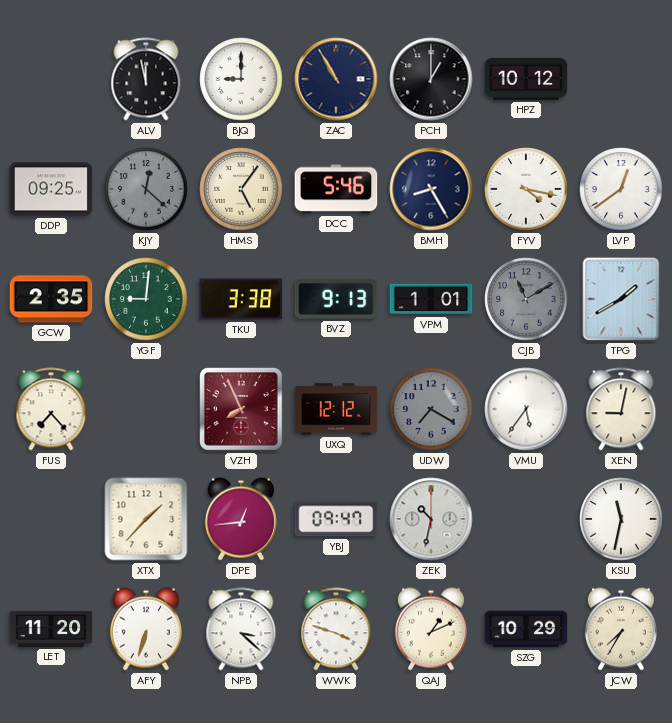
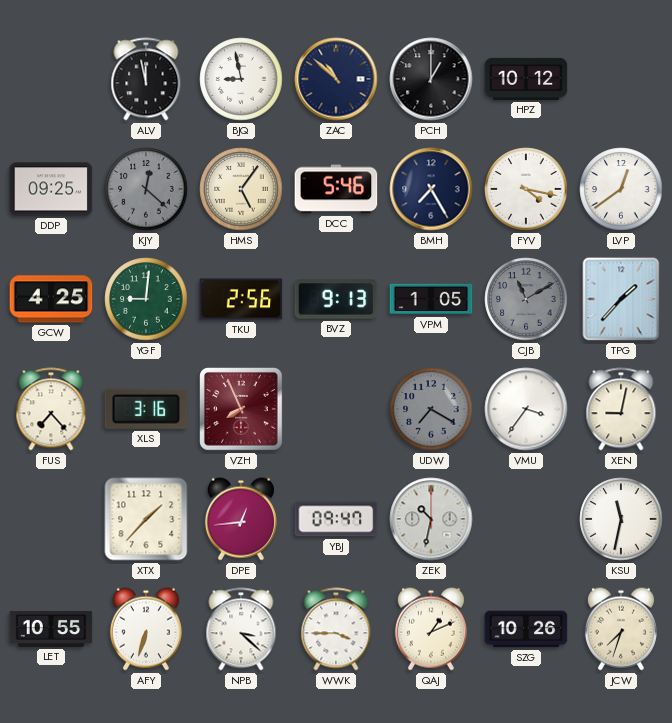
BJQ: 9:00 -> 8:58 (241, 79)
ZAC: 10:55 -> 10:52 (336, 79)
BMH: 8:25 -> 7:25 (431, 189)
GCW: 2:35 -> 4:25 (51, 299)
TKU: 3:38 -> 2:56 (241, 299)
VPM: 1:01 -> 1:05 (431, 299)
TPG: 1:40 -> 1:37 (621, 299)
XLS: none -> 3:16 (146, 409)
UXQ: 12:12 -> none (336, 409)
VMU: 5:36 -> 3:36 (526, 409)
LET: 11:20 -> 10:55 (51, 629)
WWK: 3:48 -> 3:45 (336, 629)
SZG: 10:29 -> 10:26 (526, 629)
JCW: 7:35 -> 7:33 (621, 629)
